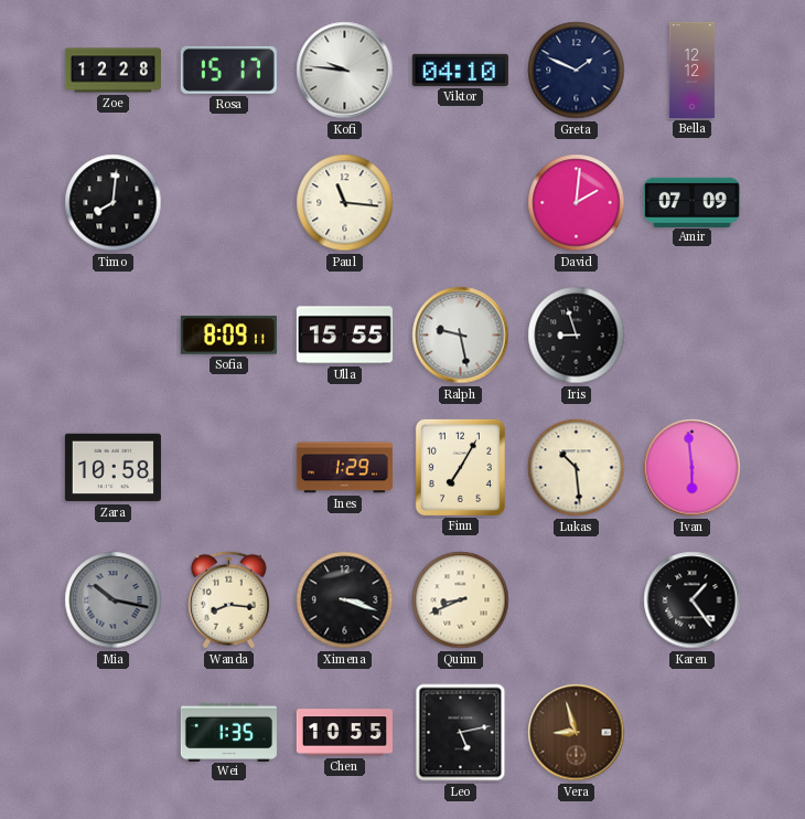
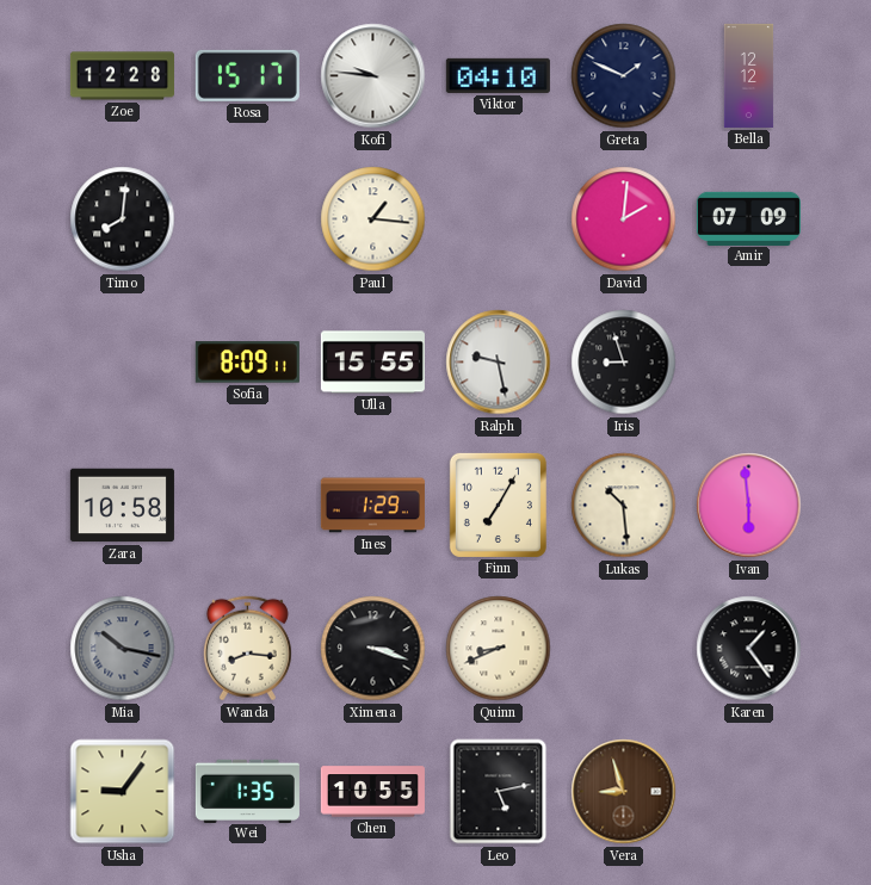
Paul: 11:16 -> 1:16 (373, 219)
Usha: none -> 9:06 (123, 792)
